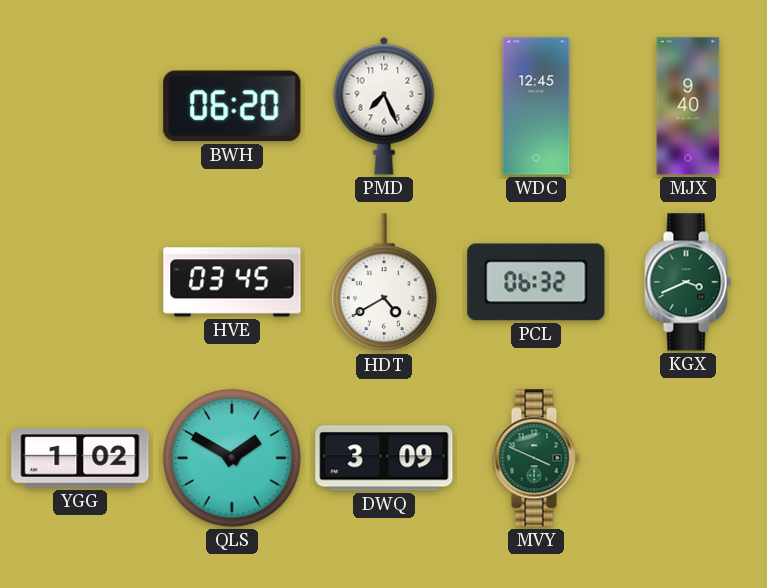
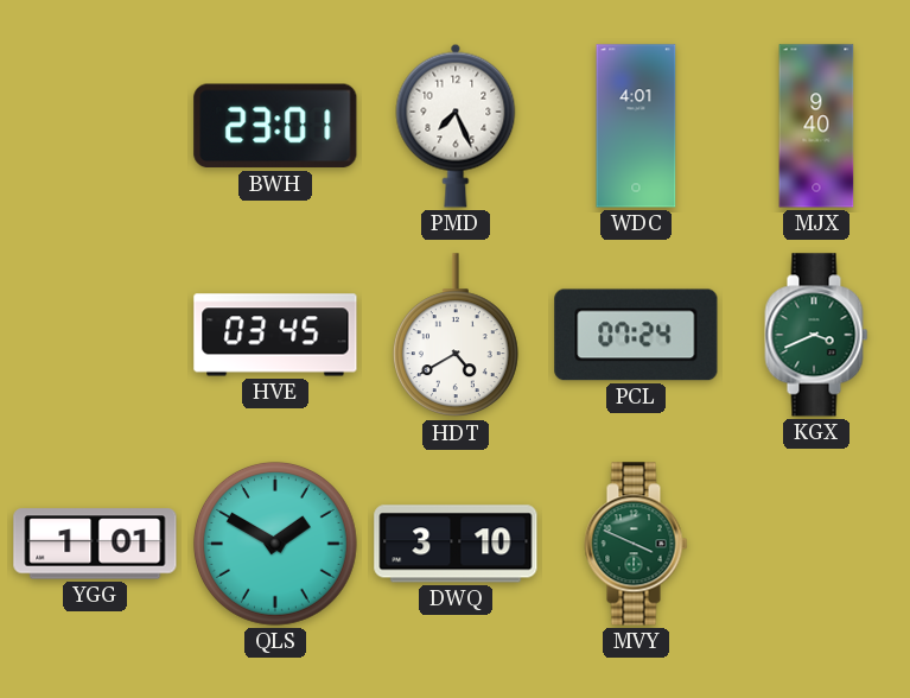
BWH: 06:20 -> 23:01 (275, 126)
WDC: 12:45 -> 4:01 (636, 126)
PCL: 06:32 -> 07:24 (636, 335)
YGG: 1:02 -> 1:01 (95, 544)
DWQ: 3:09 -> 3:10 (456, 544)
